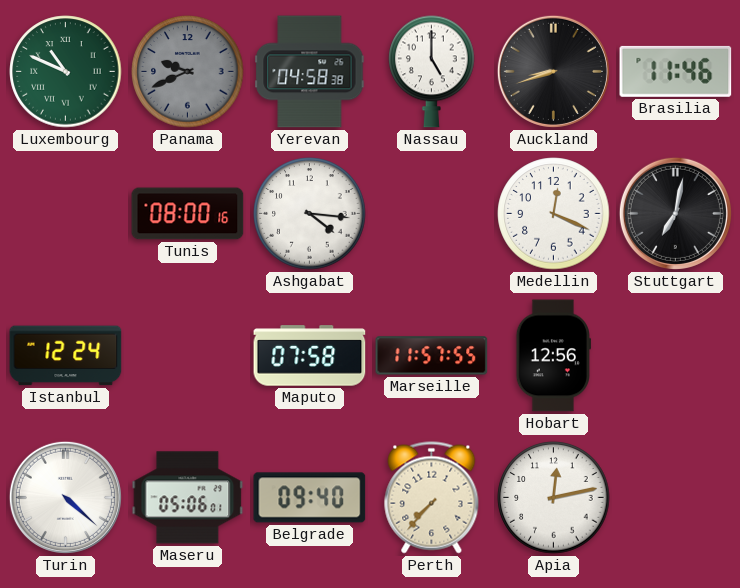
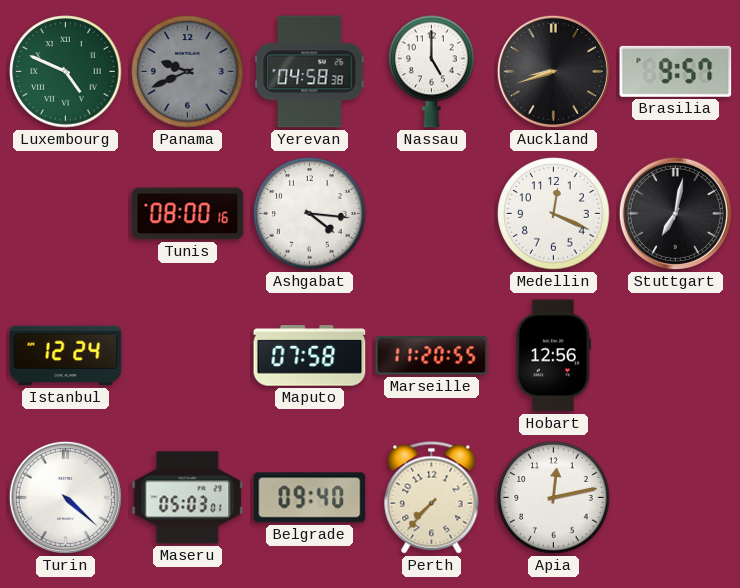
Luxembourg: 10:49 -> 4:49 (66, 72)
Brasilia: 11:46 -> 9:57 (676, 71)
Marseille: 11:57 -> 11:20 (432, 356)
Maseru: 05:06 -> 05:03 (188, 498)
